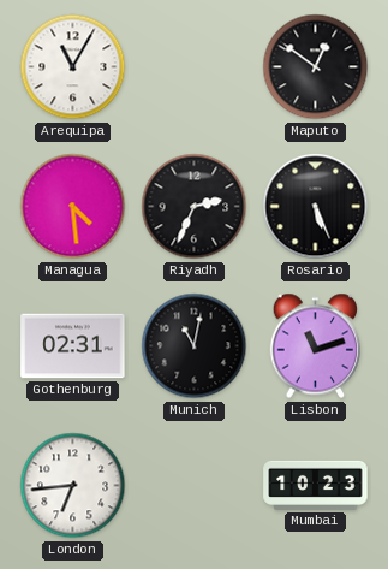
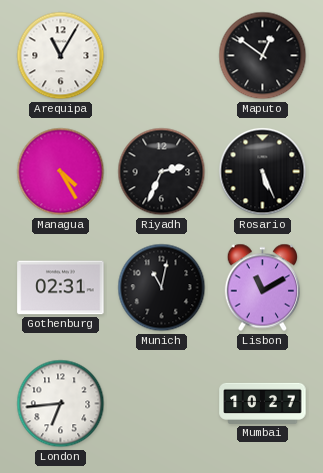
Managua: 4:29 -> 4:25 (61, 172)
Lisbon: 11:12 -> 11:10 (262, 288)
Mumbai: 10:23 -> 10:27 (263, 403)
